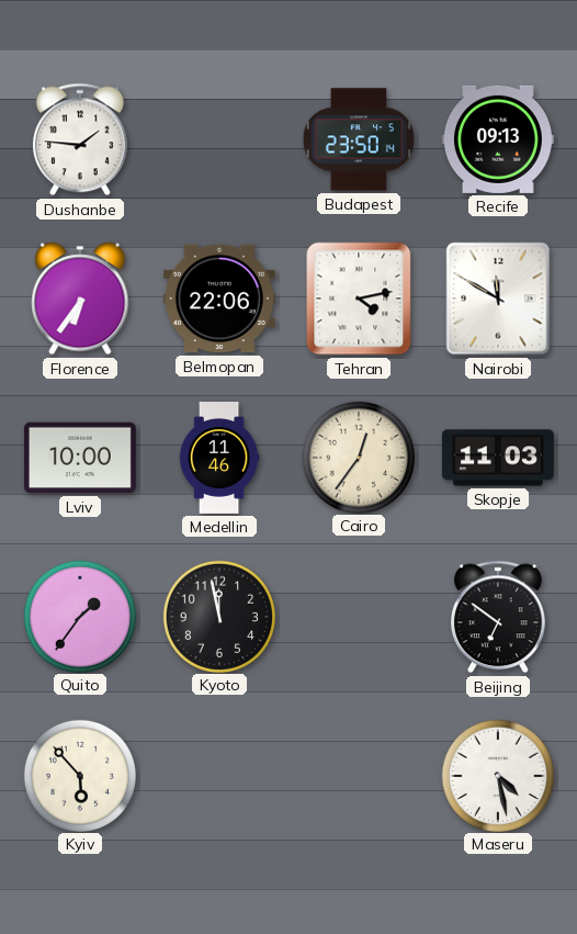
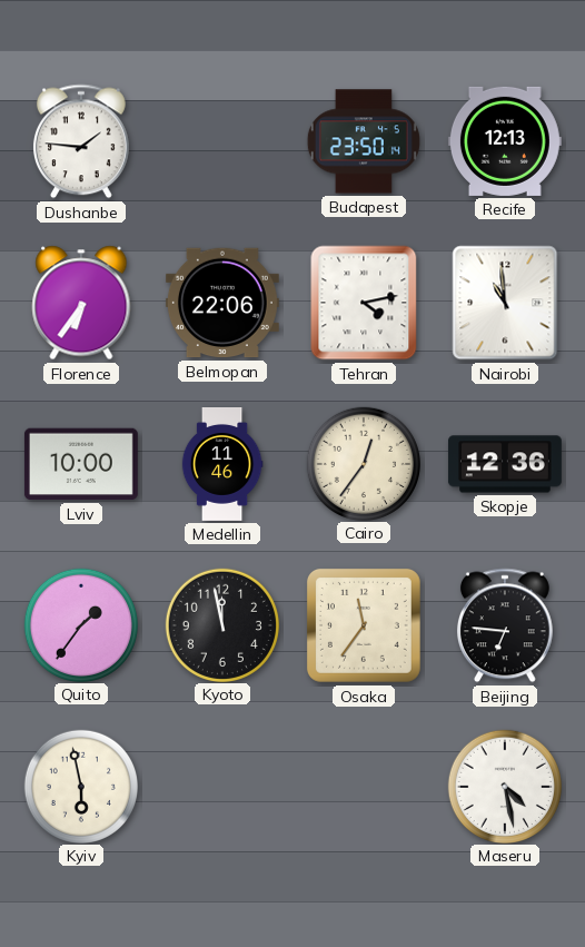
Recife: 09:13 -> 12:13 (505, 141)
Nairobi: 11:50 -> 10:59 (505, 303)
Skopje: 11:03 -> 12:36 (505, 464)
Osaka: none -> 11:36 (364, 625)
Beijing: 6:51 -> 6:46 (505, 625)
Kyiv: 5:53 -> 5:58 (80, 786)
